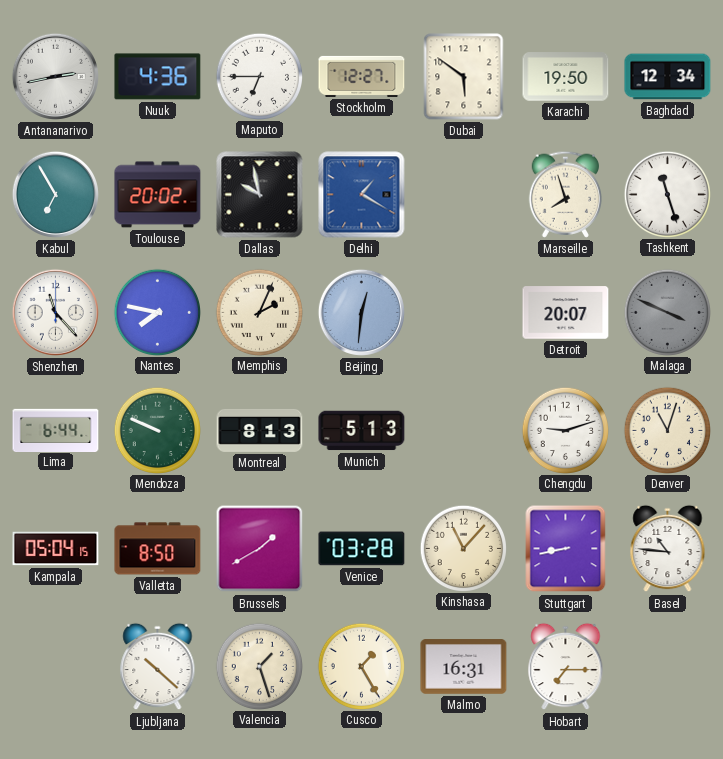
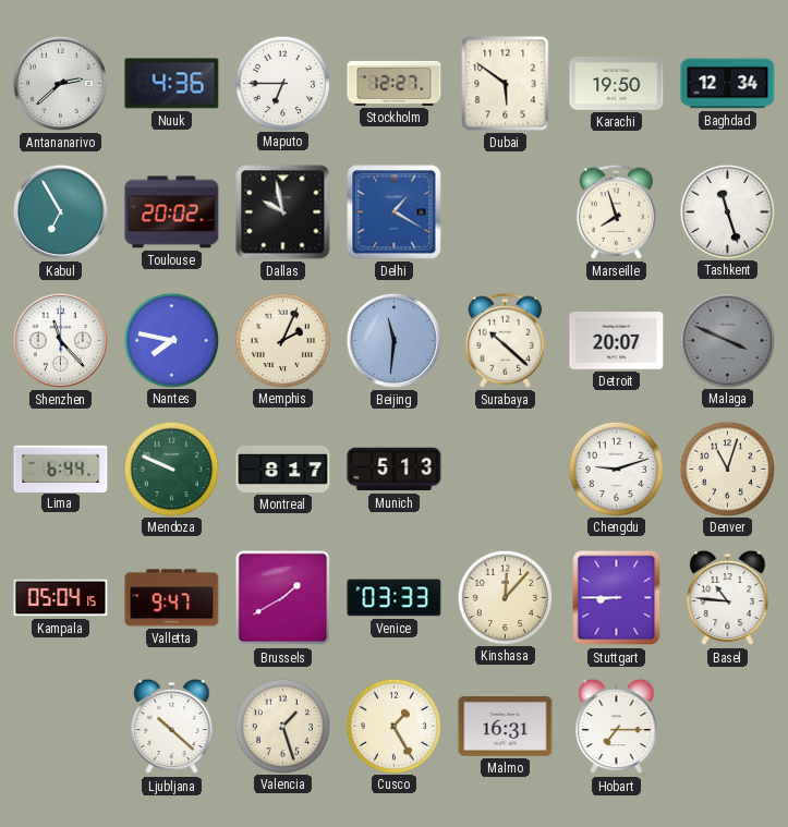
Antananarivo: 2:43 -> 2:38 (60, 83)
Beijing: 12:31 -> 11:31 (393, 340)
Surabaya: none -> 10:22 (506, 340)
Montreal: 8:13 -> 8:17 (283, 469)
Valletta: 8:50 -> 9:47 (172, 598)
Venice: 03:28 -> 03:33 (395, 598)
Kinshasa: 11:07 -> 12:07 (505, 597)
Stuttgart: 8:43 -> 8:45 (617, 598)
